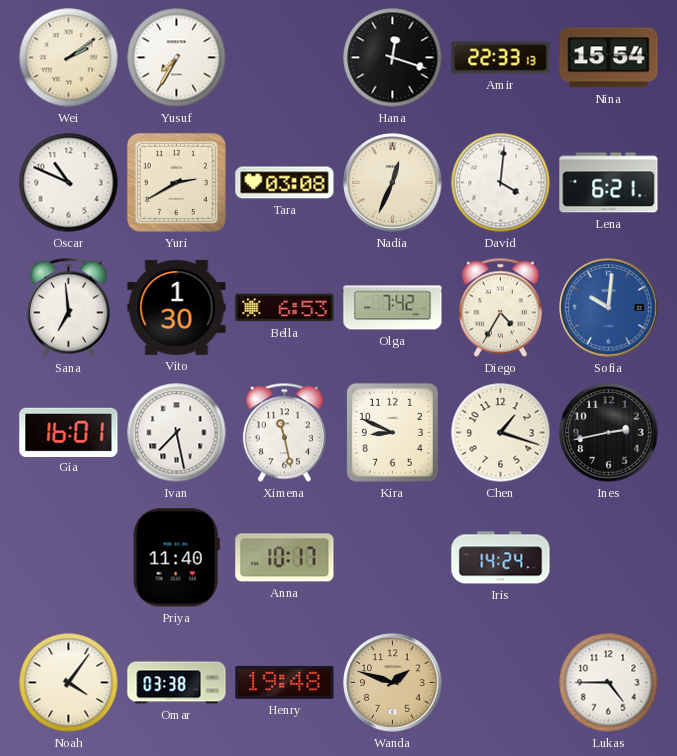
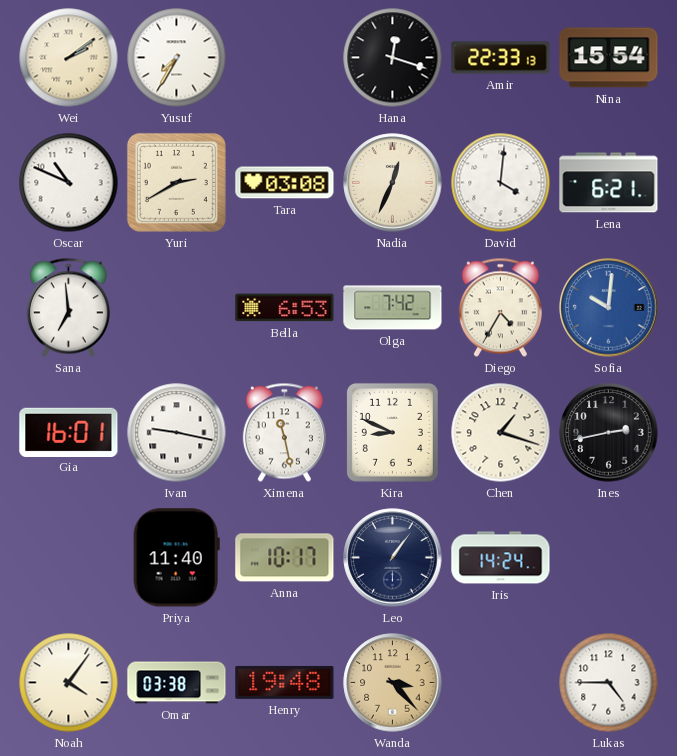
Vito: 1:30 -> none (177, 307)
Ivan: 7:28 -> 9:17 (177, 433)
Leo: none -> 1:06 (393, 558)
Wanda: 1:48 -> 3:23 (393, 683)
